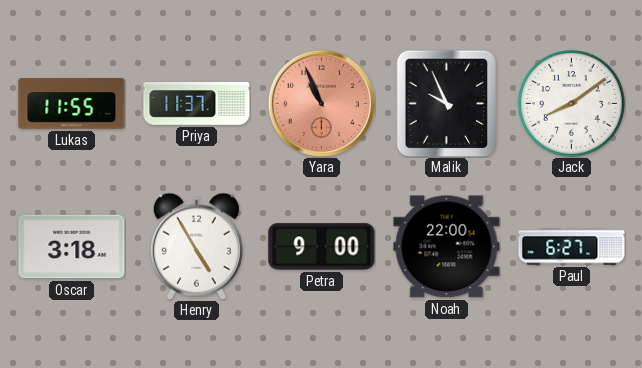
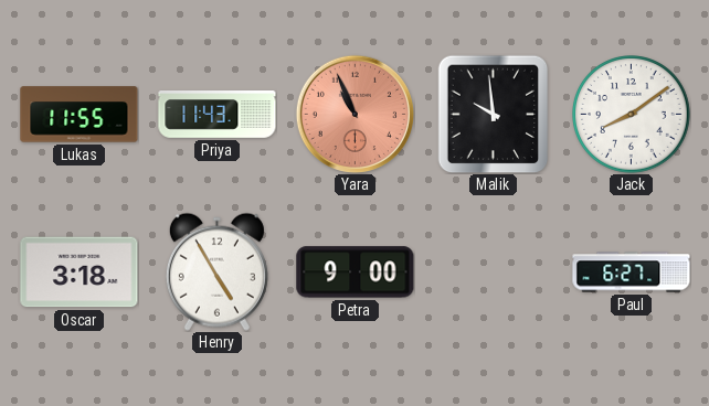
Priya: 11:37 -> 11:43 (218, 115)
Malik: 9:56 -> 9:59 (494, 114)
Noah: 22:00 -> none (447, 247)
